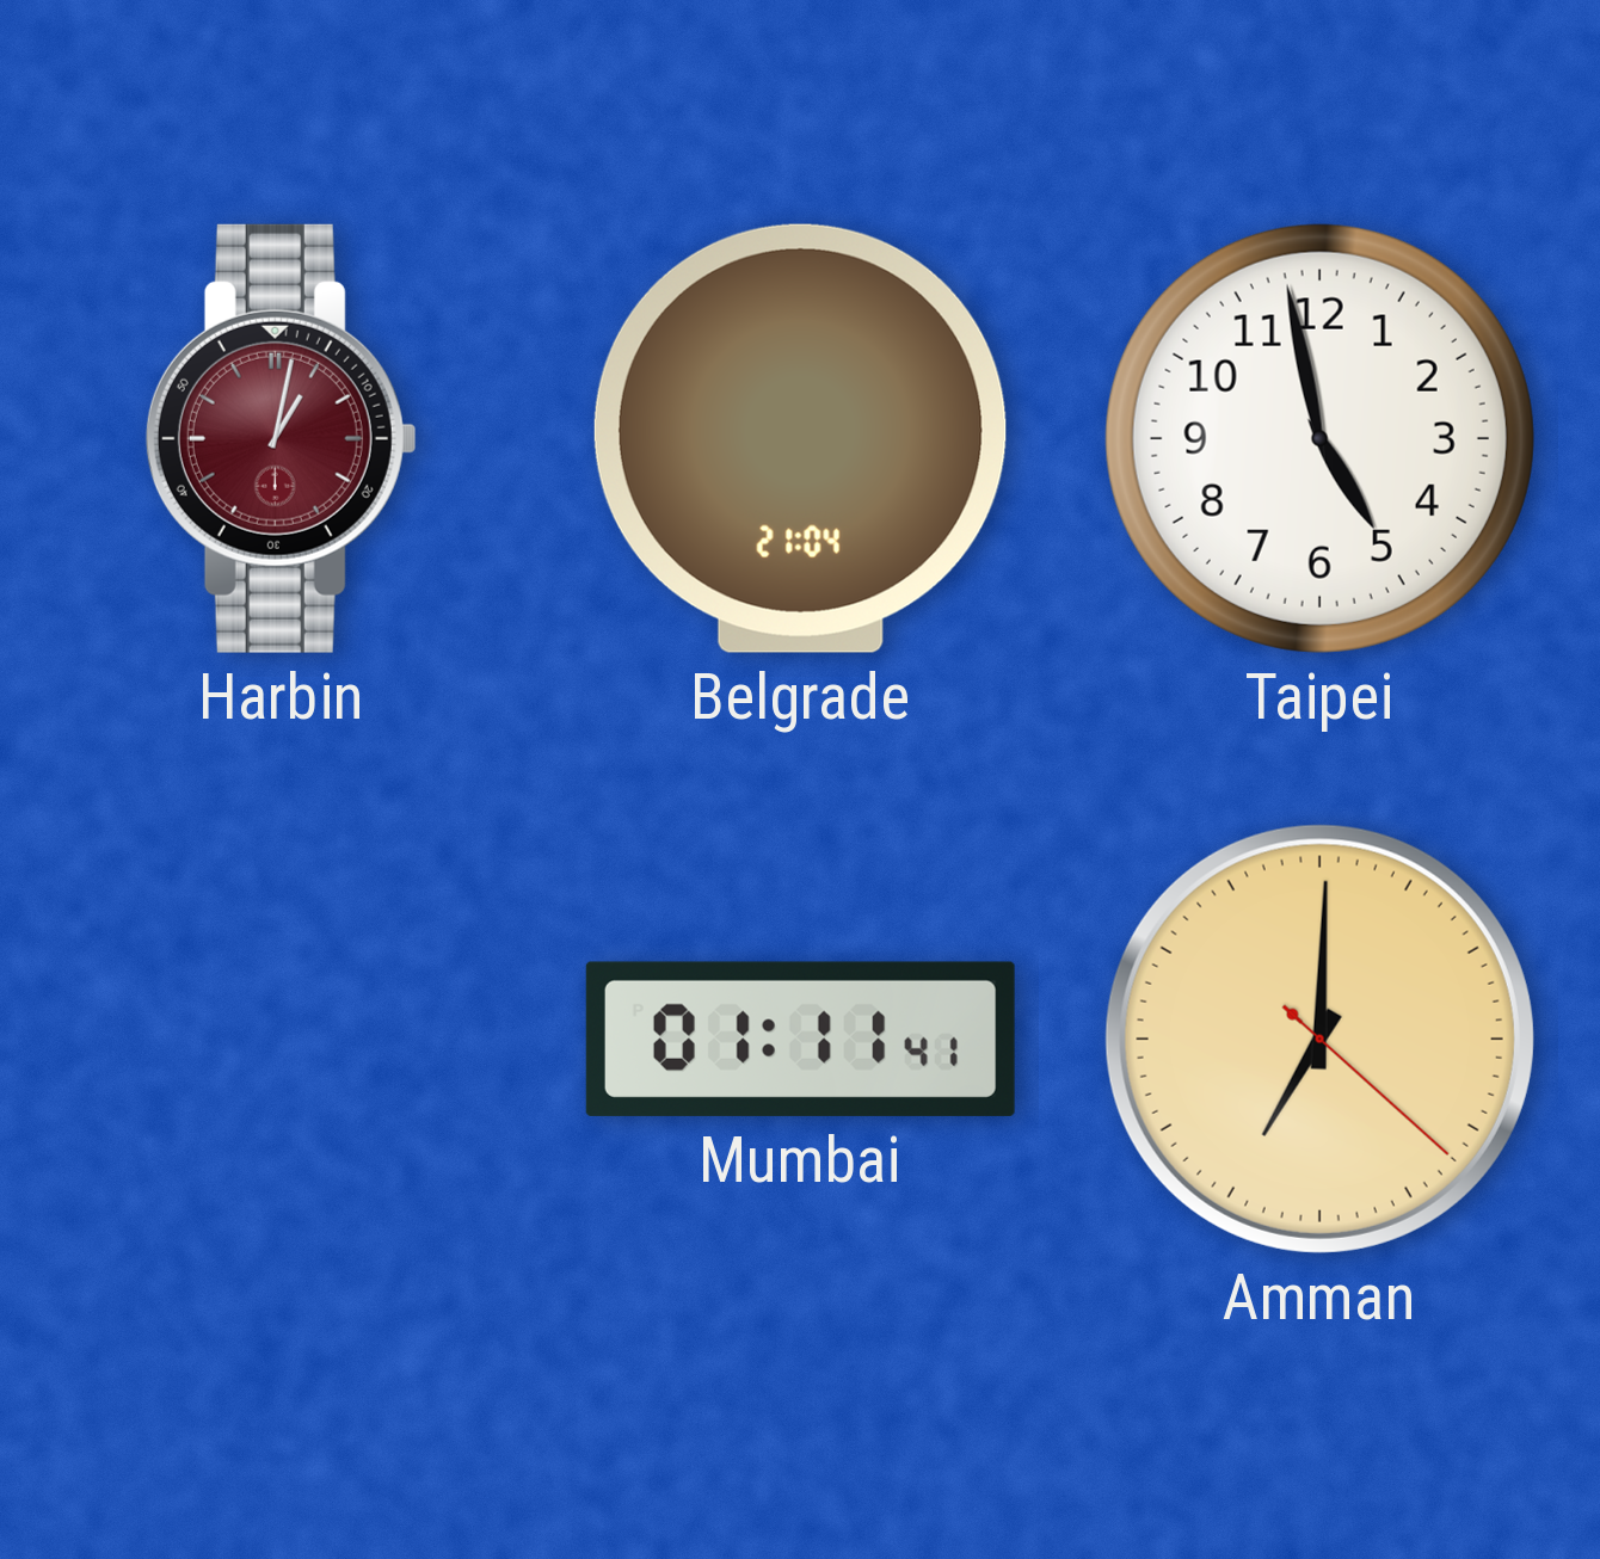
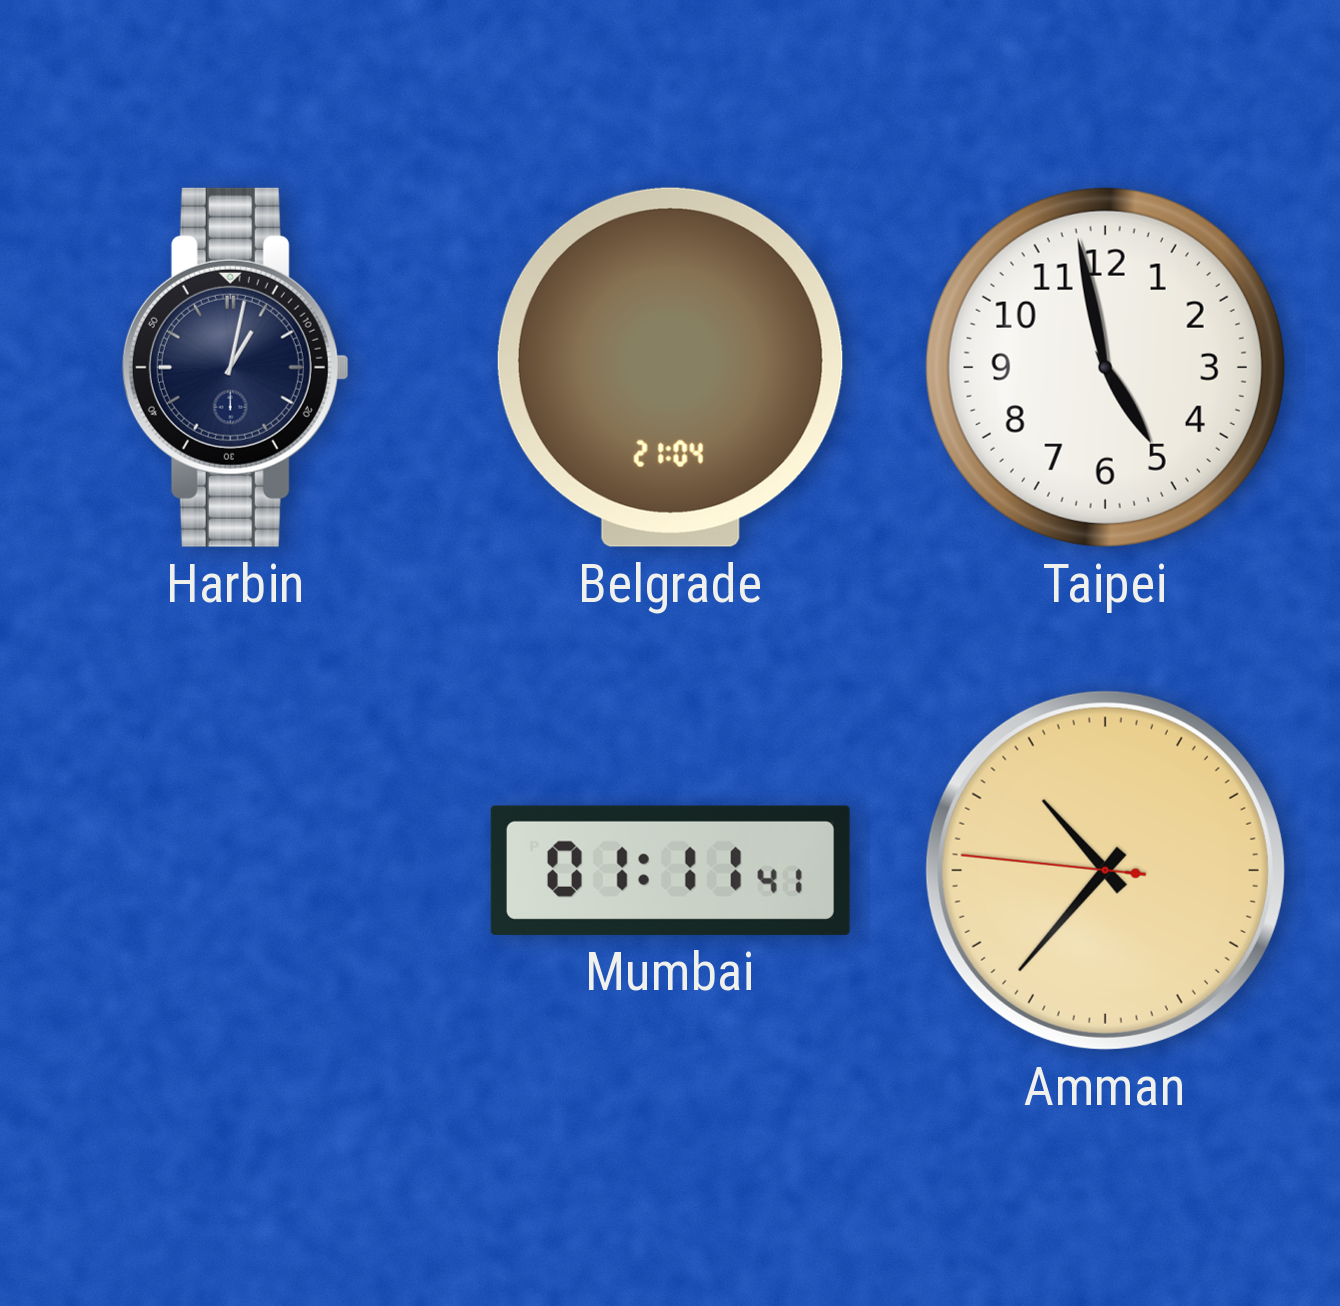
Harbin dial: burgundy -> navy (235, 367)
Amman: 7:00 -> 10:36 (1105, 870)
